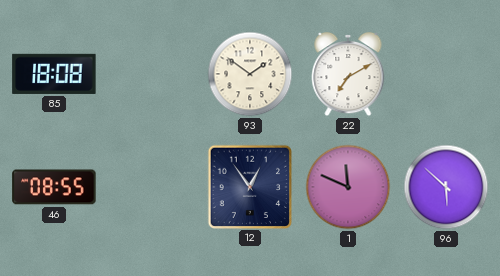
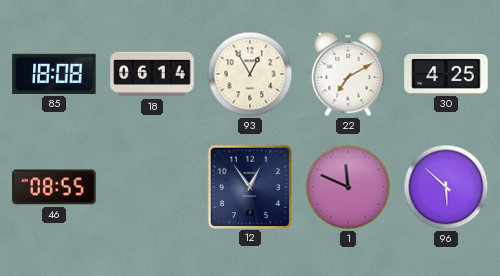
18: none -> 06:14 (152, 74)
93: 1:51 -> 12:55 (250, 74)
30: none -> 4:25 (446, 74)
